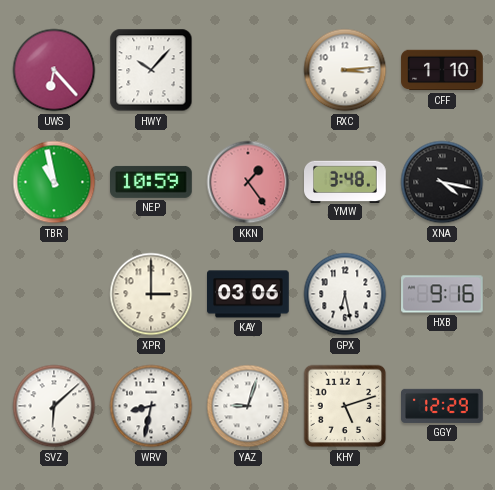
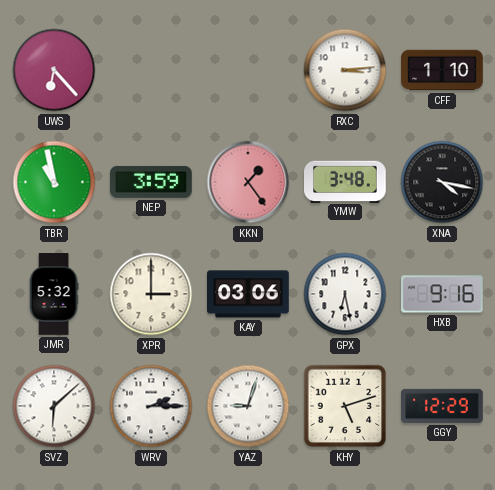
HWY: 10:07 -> none (151, 70)
NEP: 10:59 -> 3:59 (152, 182)
JMR: none -> 5:32 (54, 294)
WRV: 8:32 -> 2:15 (151, 406)
